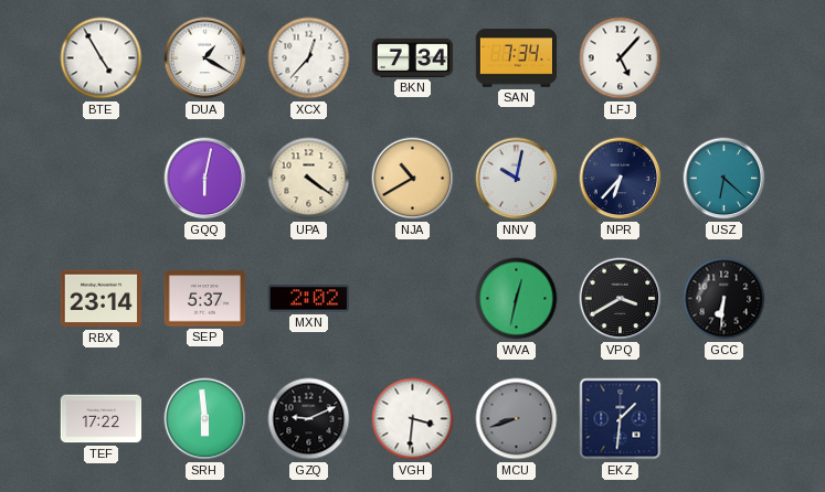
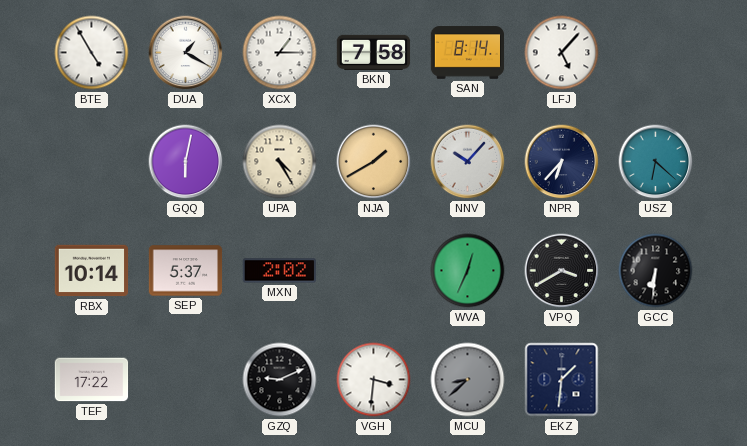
XCX: 12:37 -> 1:15 (280, 53)
BKN: 7:34 -> 7:58 (374, 52)
SAN: 7:34 -> 8:14 (468, 53)
UPA: 4:21 -> 4:25 (280, 162)
NJA: 10:40 -> 1:40 (374, 162)
NNV: 10:02 -> 10:07 (468, 162)
RBX: 23:14 -> 10:14 (92, 271)
WVA: 12:32 -> 12:34 (468, 271)
SRH: 5:59 -> none (205, 419)
MCU: 8:42 -> 8:38 (468, 380)
